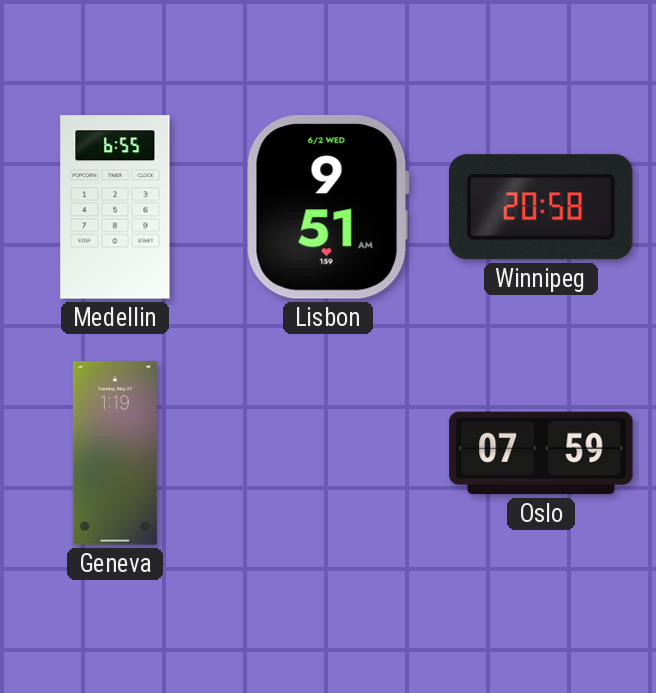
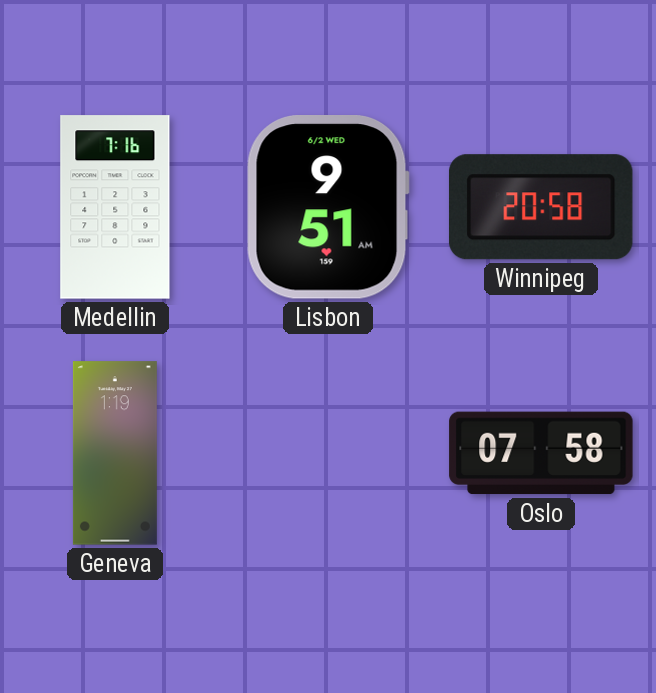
Medellin: 6:55 -> 7:16 (115, 207)
Oslo: 07:59 -> 07:58 (541, 453)
